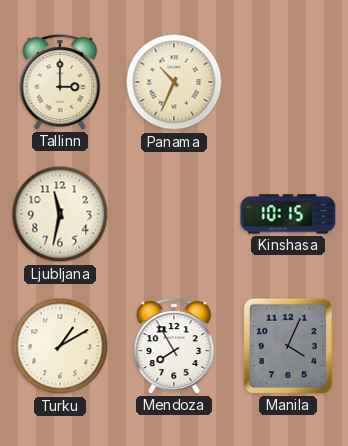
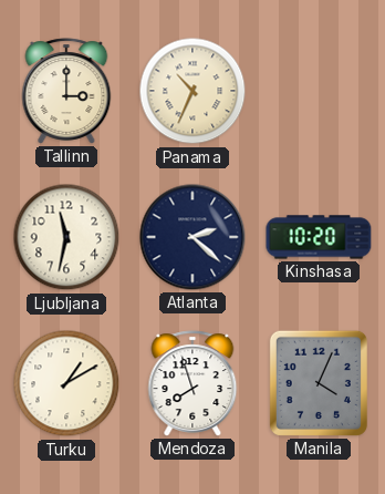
Atlanta: none -> 2:22 (192, 237)
Kinshasa: 10:15 -> 10:20 (319, 237)
Mendoza: 7:55 -> 7:57 (192, 383)
